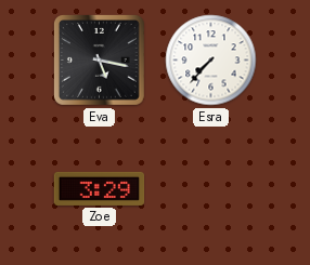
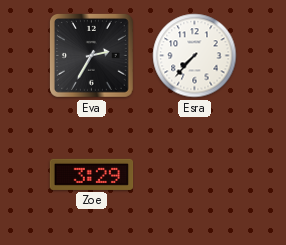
Eva: 5:17 -> 2:35 (92, 56)
